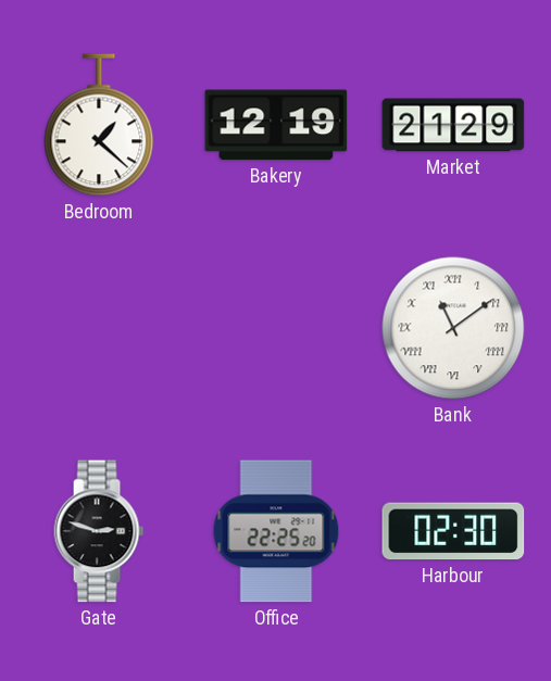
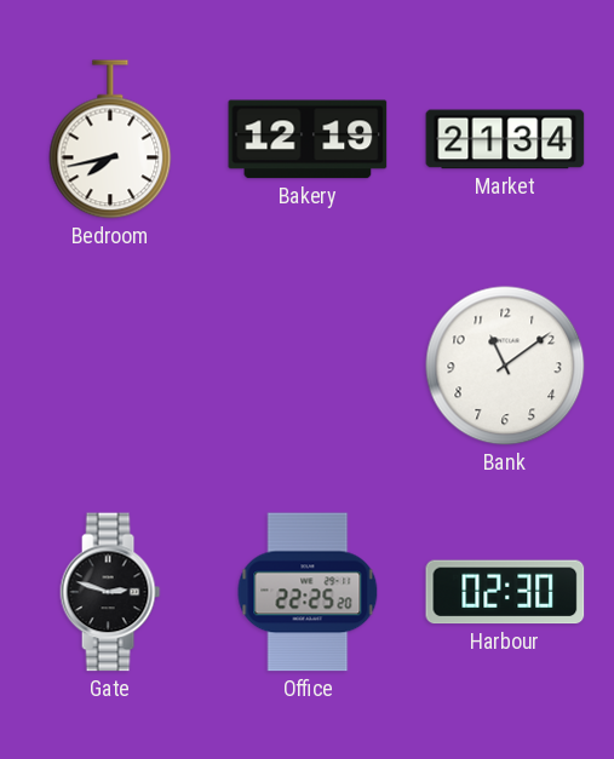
Bedroom: 1:22 -> 7:43 (110, 139)
Market: 21:29 -> 21:34 (505, 139)
Bank numerals: Roman -> Arabic (505, 366)
